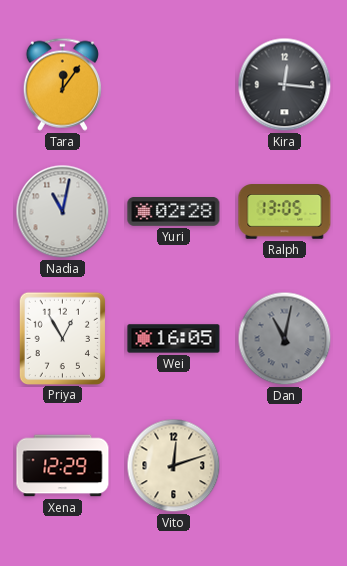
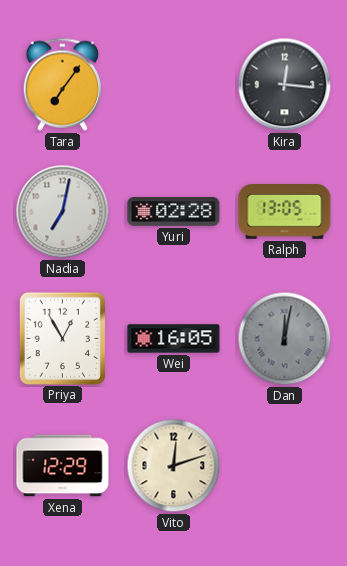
Tara: 12:06 -> 7:06 (62, 84)
Nadia: 11:02 -> 7:02 (63, 212)
Dan: 11:02 -> 12:02 (285, 339)
